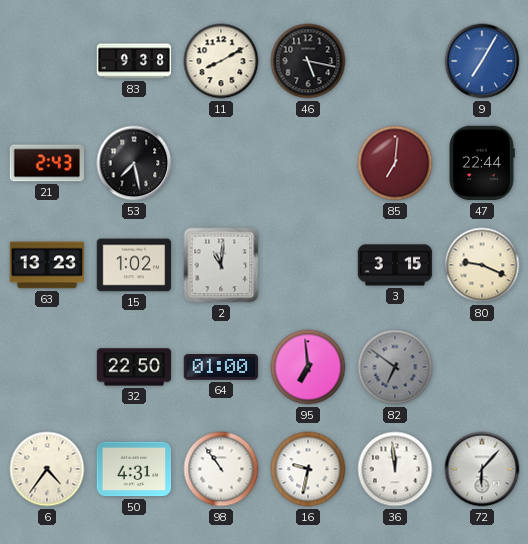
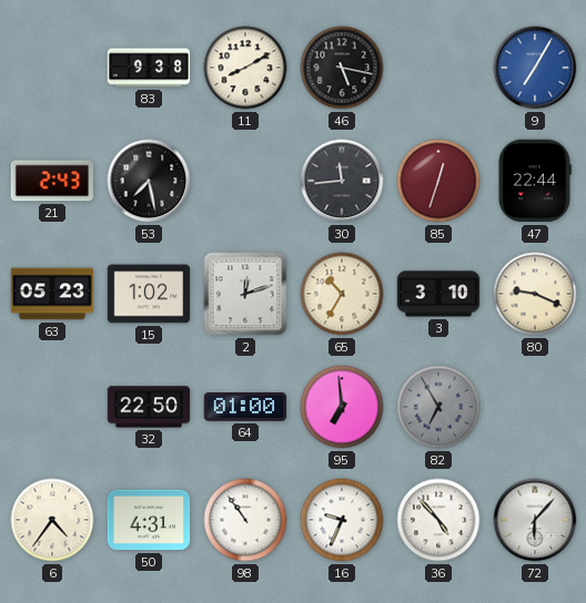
30: none -> 11:44 (342, 181)
85: 7:01 -> 12:33 (438, 181)
63: 13:23 -> 05:23 (52, 294)
2: 11:01 -> 12:12 (245, 294)
65: none -> 10:35 (342, 294)
3: 3:15 -> 3:10 (438, 294)
82: 6:51 -> 6:55 (438, 407)
16: 9:32 -> 9:34 (342, 520)
36: 11:59 -> 4:53 (438, 520)
